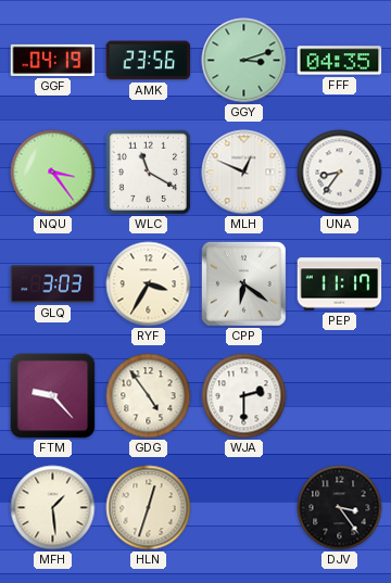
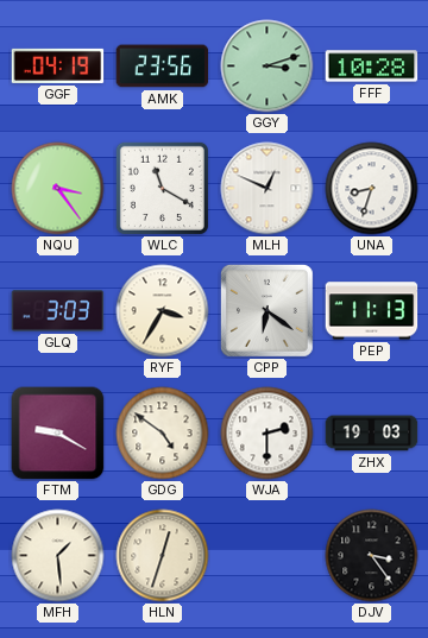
FFF: 04:35 -> 10:28 (372, 67)
UNA: 8:36 -> 8:33 (372, 189)
PEP: 11:17 -> 11:13 (372, 311)
FTM: 9:23 -> 9:20 (58, 434)
GDG: 4:54 -> 4:51 (163, 434)
ZHX: none -> 19:03 (372, 434)
